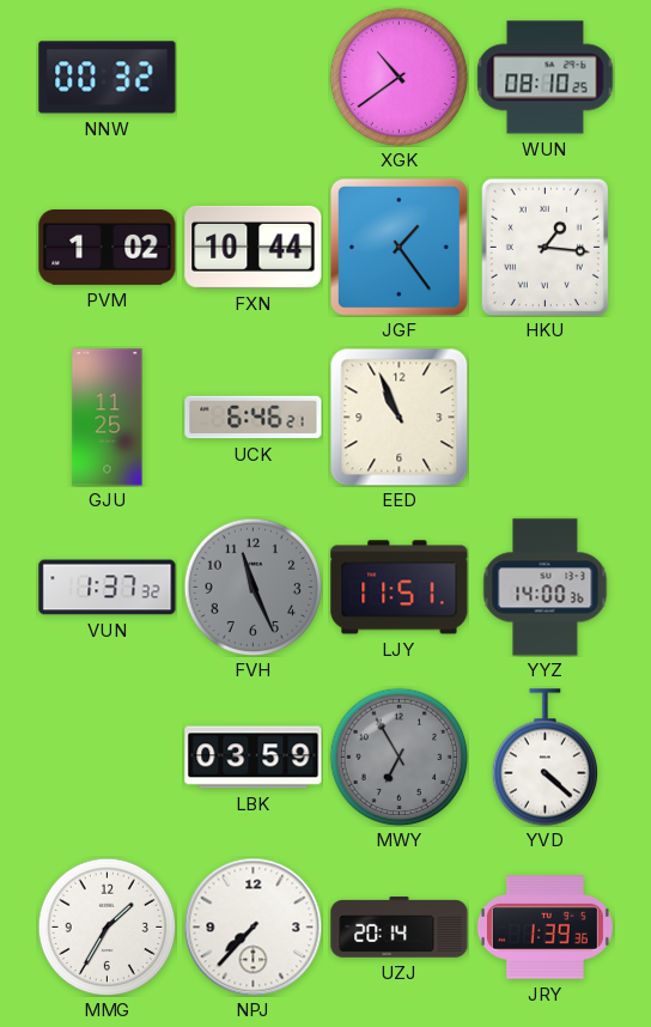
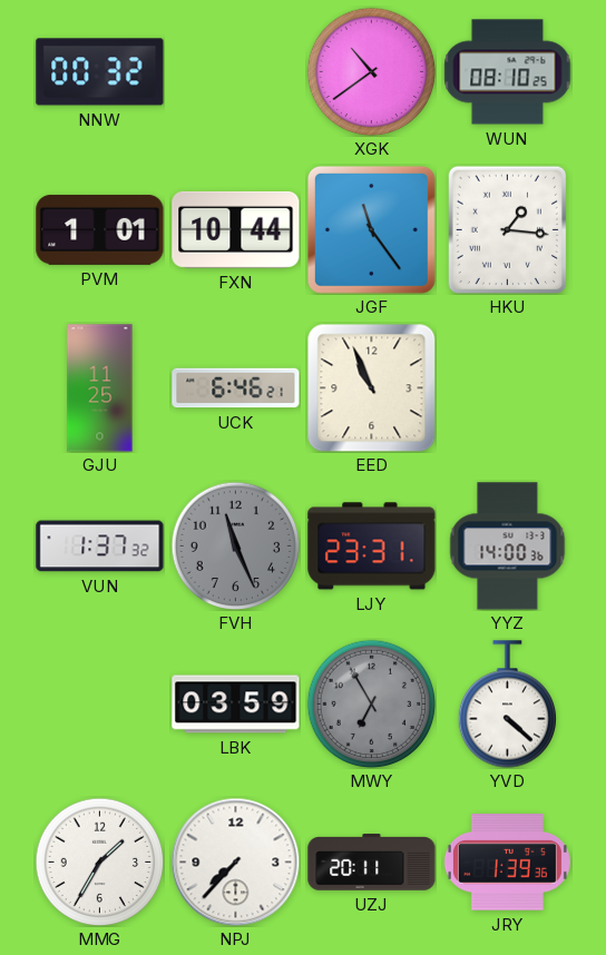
PVM: 1:02 -> 1:01 (100, 229)
JGF: 1:24 -> 11:24 (371, 229)
LJY: 11:51 -> 23:31 (372, 547)
UZJ: 20:14 -> 20:11 (372, 863)
